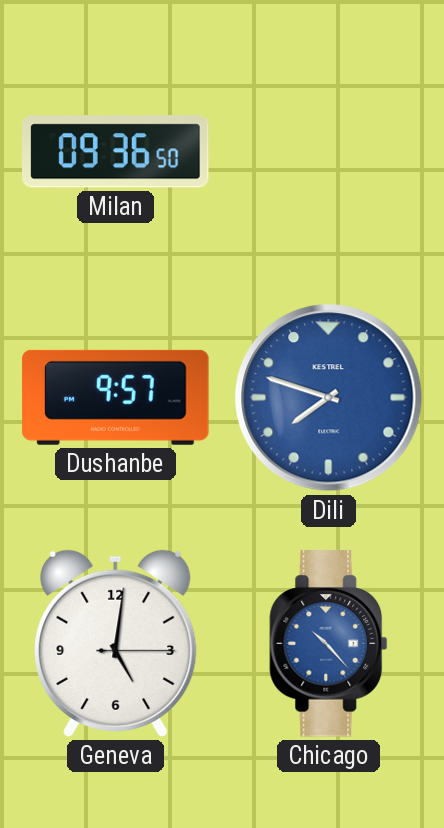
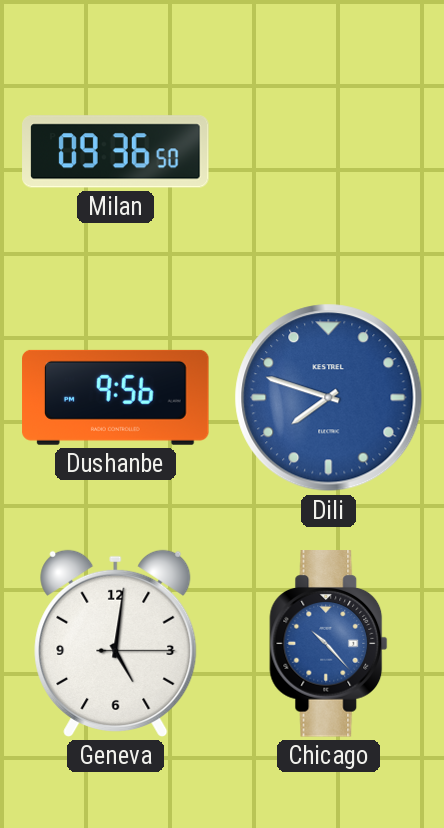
Dushanbe: 9:57 -> 9:56 (116, 397)
